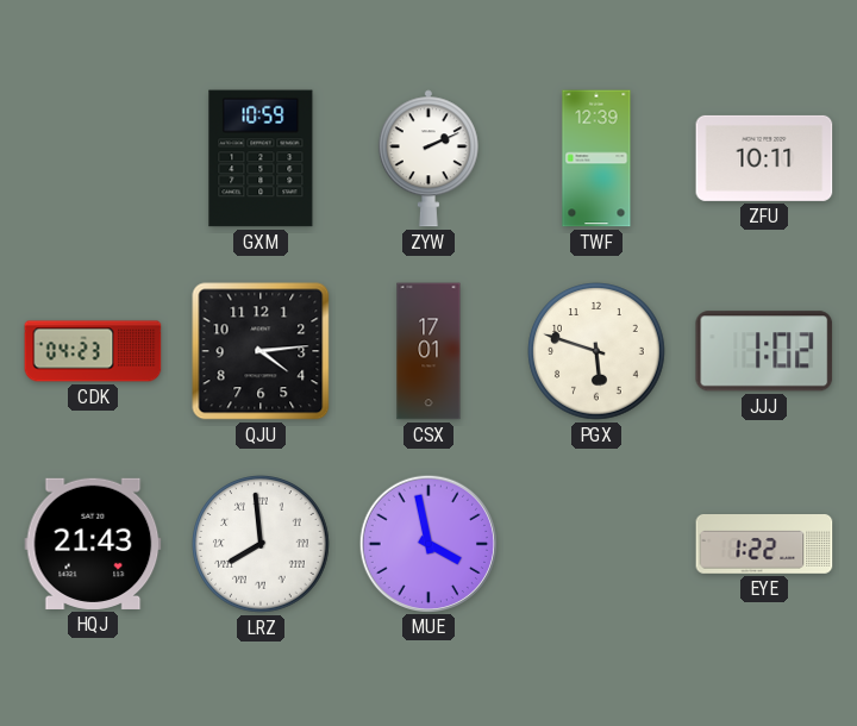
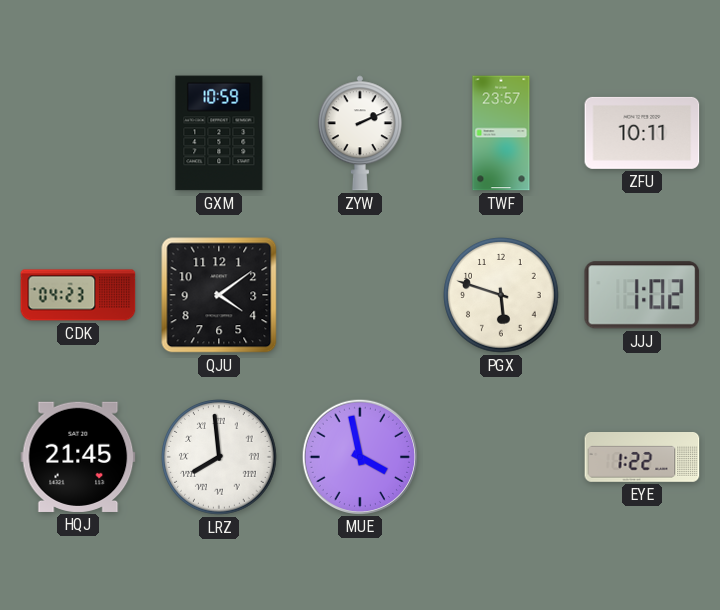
TWF: 12:39 -> 23:57 (501, 133)
QJU: 4:14 -> 4:09 (219, 295)
CSX: 17:01 -> none (428, 351)
HQJ: 21:43 -> 21:45 (78, 457)
